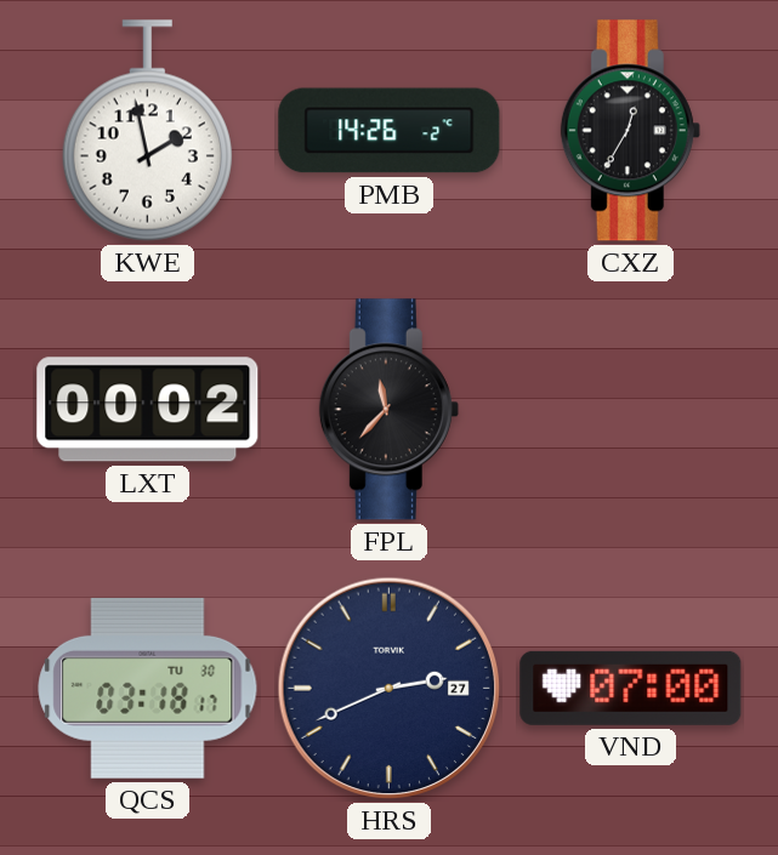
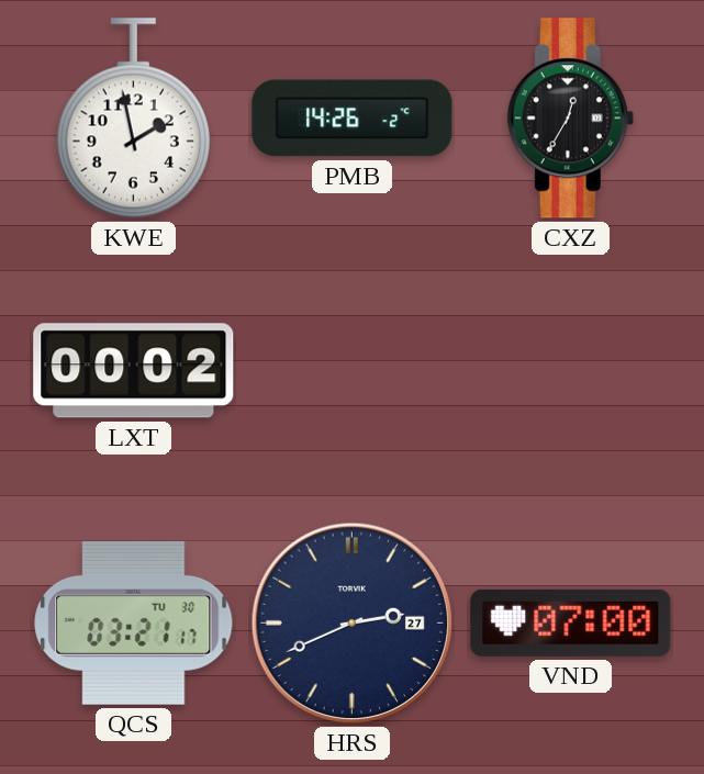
FPL: 11:37 -> none (388, 410)
QCS: 03:18 -> 03:21 (134, 622)
